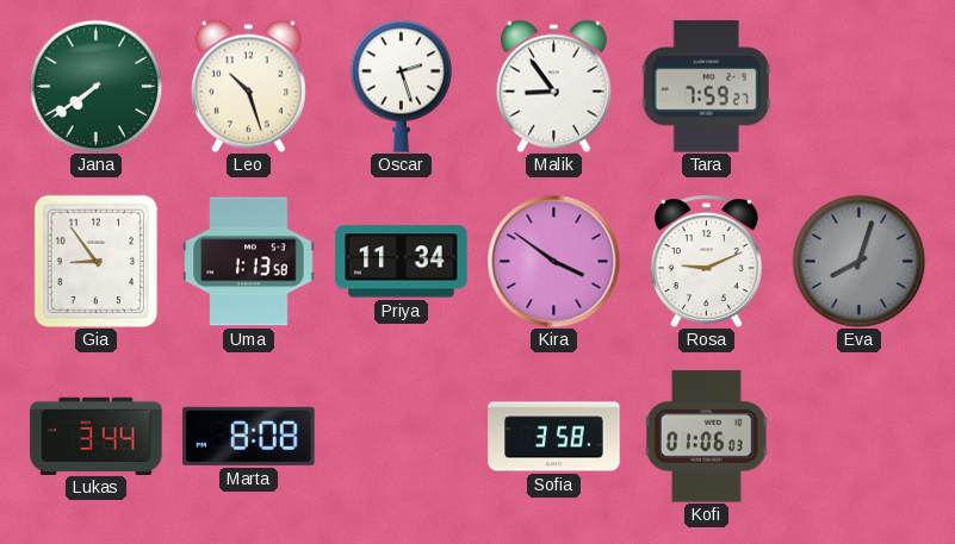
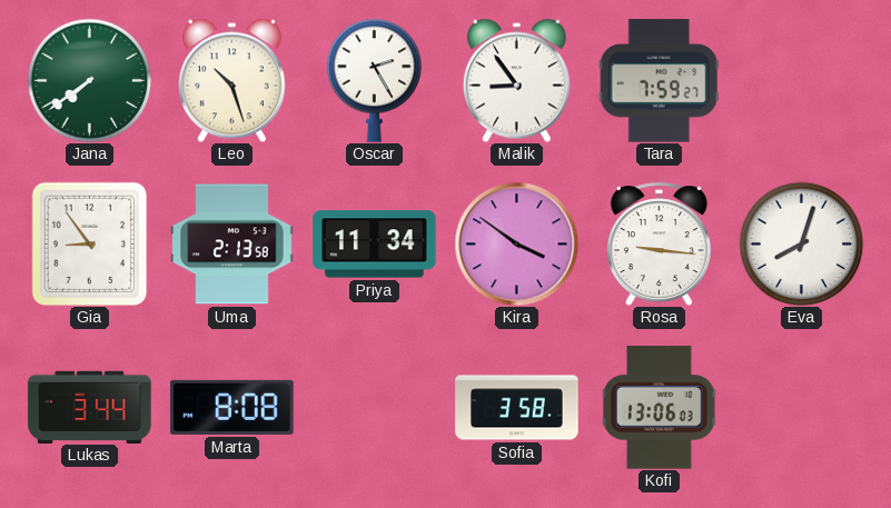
Oscar: 2:27 -> 2:25 (375, 80)
Uma: 1:13 -> 2:13 (232, 245)
Rosa: 9:11 -> 9:16 (659, 243)
Eva dial: grey -> white (801, 243)
Kofi: 01:06 -> 13:06 (660, 408)
